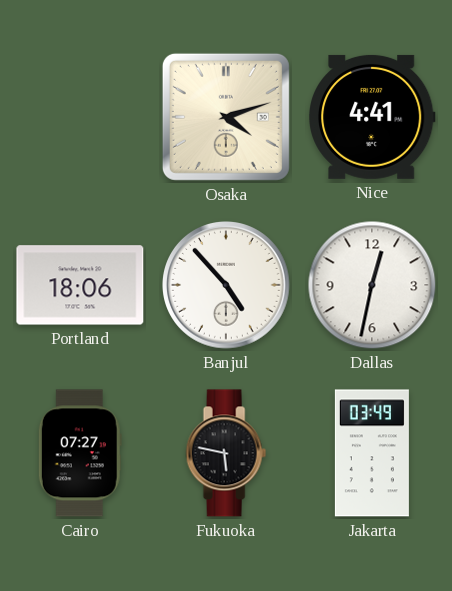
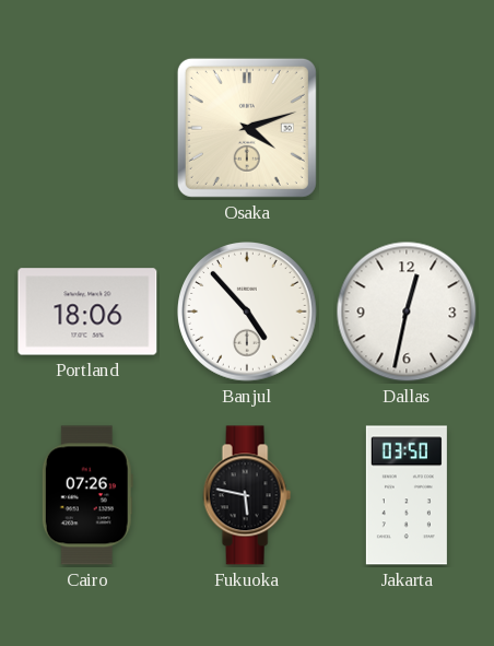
Nice: 4:41 -> none (372, 117)
Cairo: 07:27 -> 07:26 (87, 495)
Jakarta: 03:49 -> 03:50 (407, 495)
